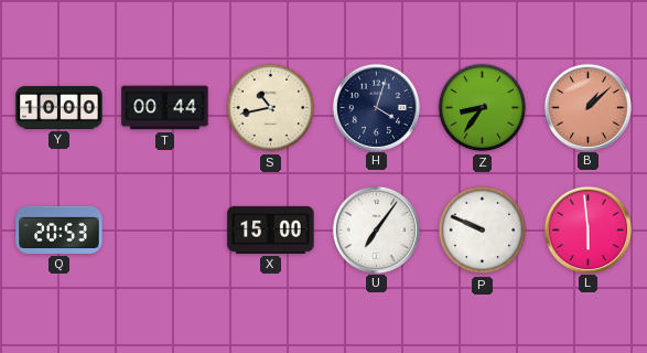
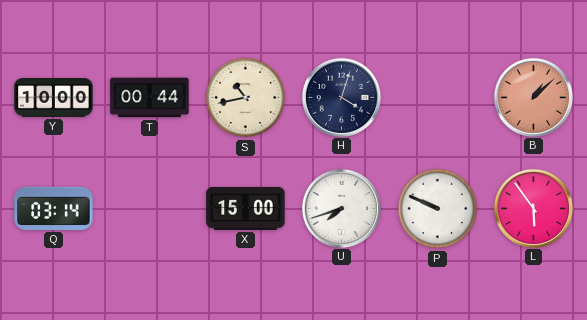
Z: 8:36 -> none (483, 108)
Q: 20:53 -> 03:14 (54, 208)
U: 7:06 -> 7:42 (341, 208)
L: 5:59 -> 5:54 (533, 208)
